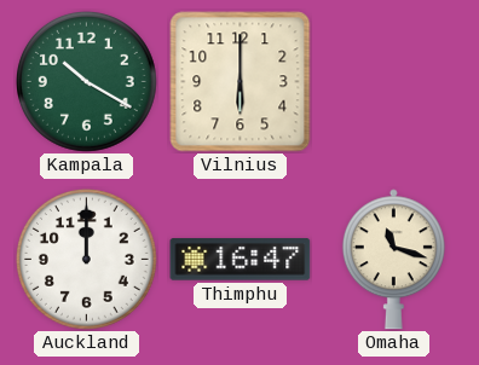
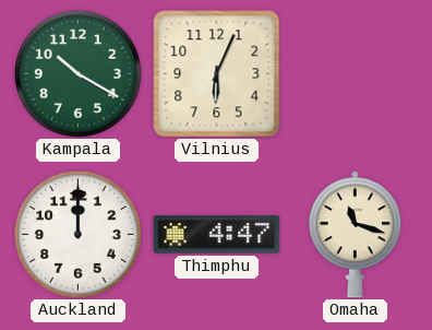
Vilnius: 6:00 -> 6:04 (217, 74)
Thimphu: 16:47 -> 4:47 (217, 235)
